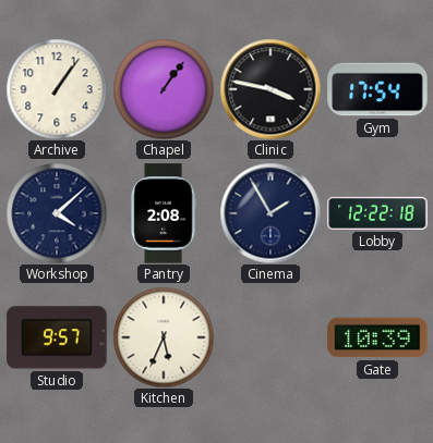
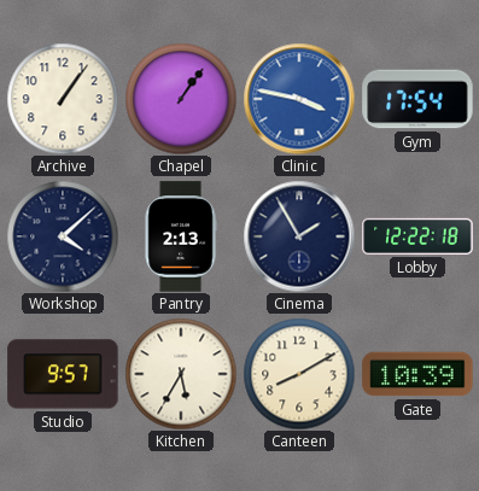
Clinic dial: black -> blue (299, 99)
Pantry: 2:08 -> 2:13 (181, 236)
Kitchen: 5:34 -> 5:35 (181, 374)
Canteen: none -> 8:10 (299, 374)
